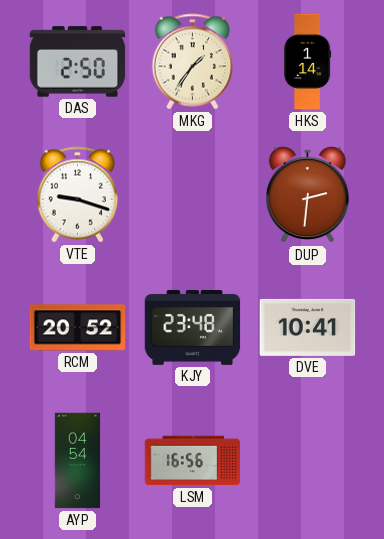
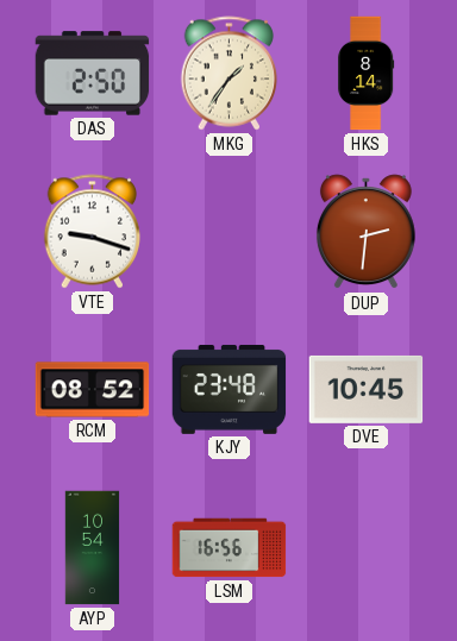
HKS: 1:14 -> 8:14 (367, 74)
RCM: 20:52 -> 08:52 (93, 390)
DVE: 10:41 -> 10:45 (367, 389)
AYP: 04:54 -> 10:54 (93, 548)
